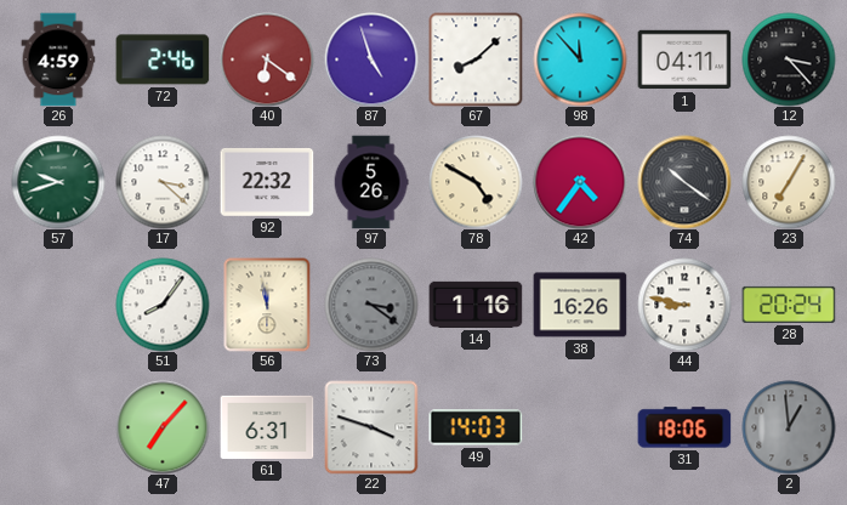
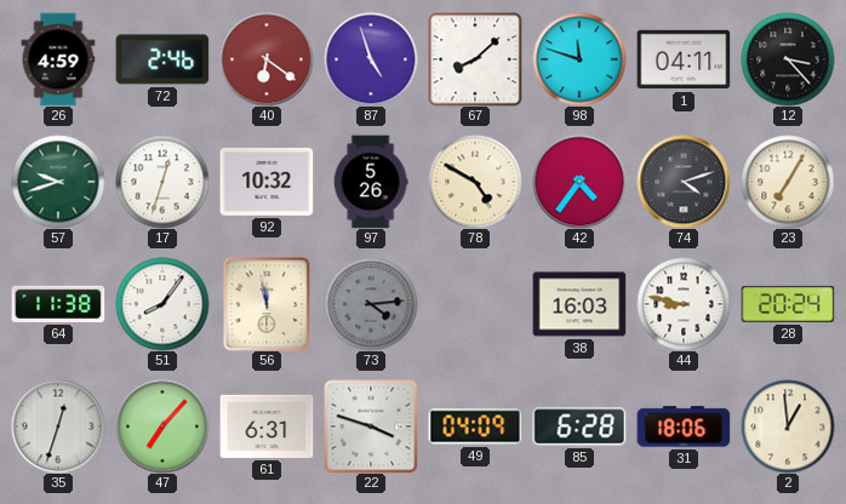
98: 11:53 -> 11:48 (579, 59)
17: 3:22 -> 12:33 (162, 182)
92: 22:32 -> 10:32 (267, 182)
74: 10:21 -> 4:12 (684, 182)
64: none -> 11:38 (58, 304)
73: 3:21 -> 4:14 (371, 304)
14: 1:16 -> none (476, 305)
38: 16:26 -> 16:03 (579, 304)
35: none -> 12:33 (58, 426)
49: 14:03 -> 04:09 (475, 426)
85: none -> 6:28 (579, 426)
2 dial: grey -> cream (788, 426)
